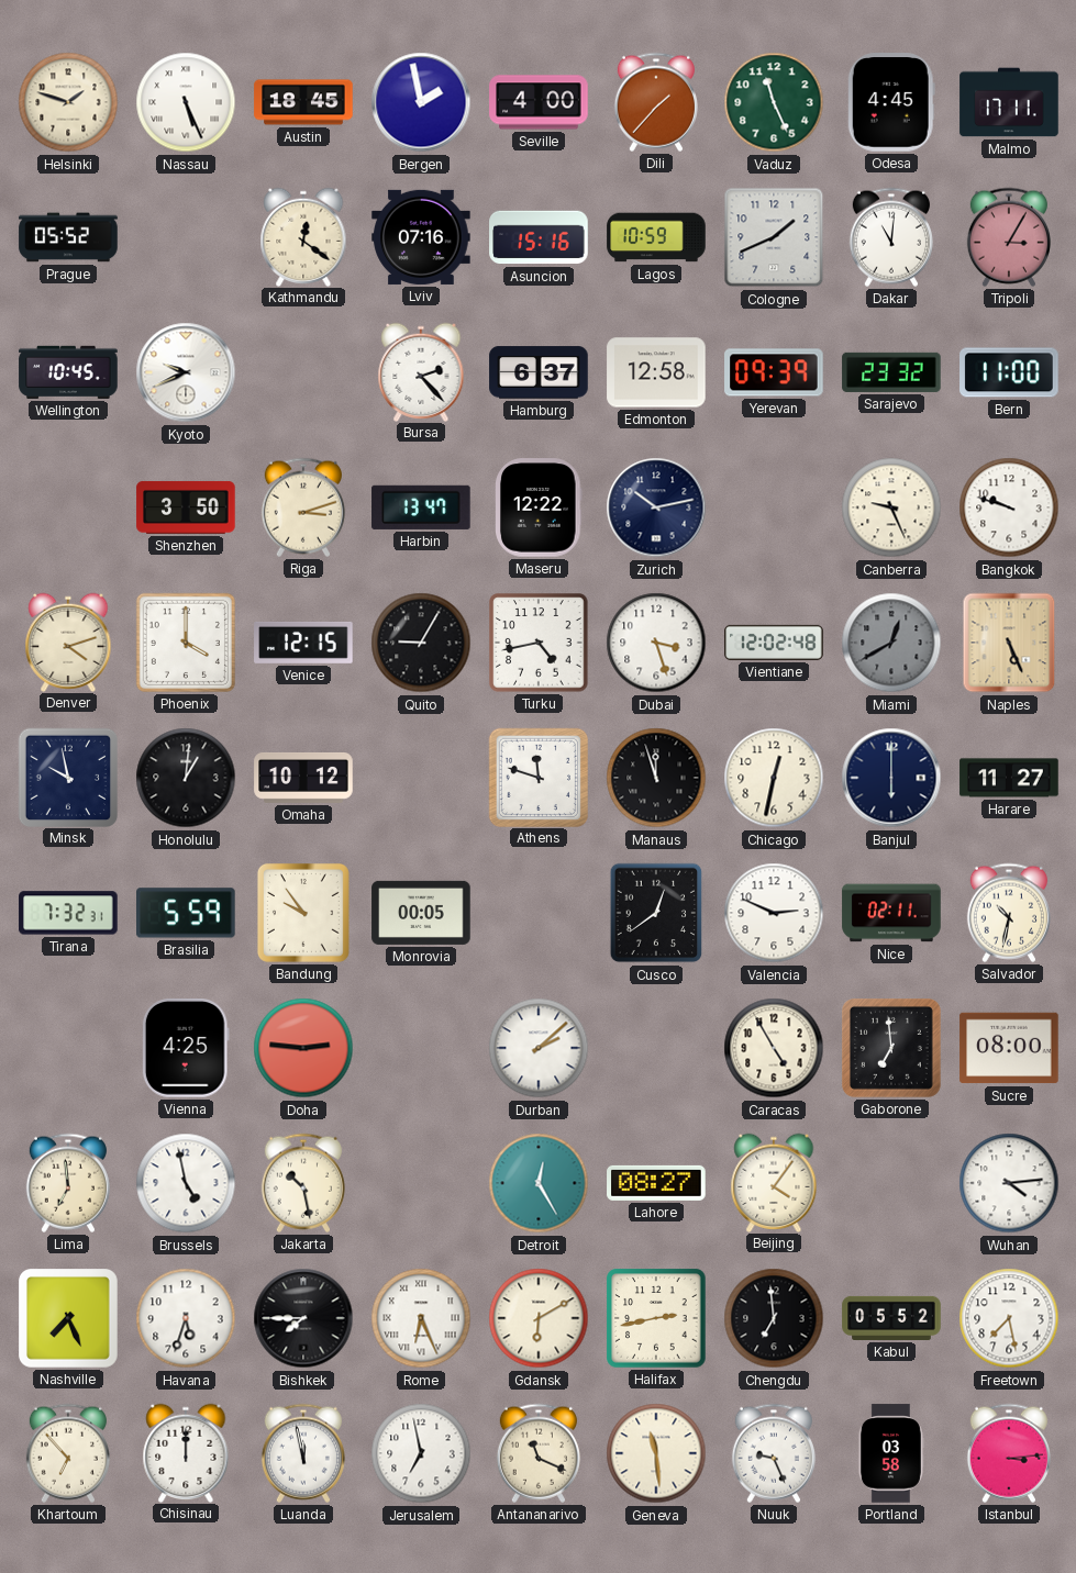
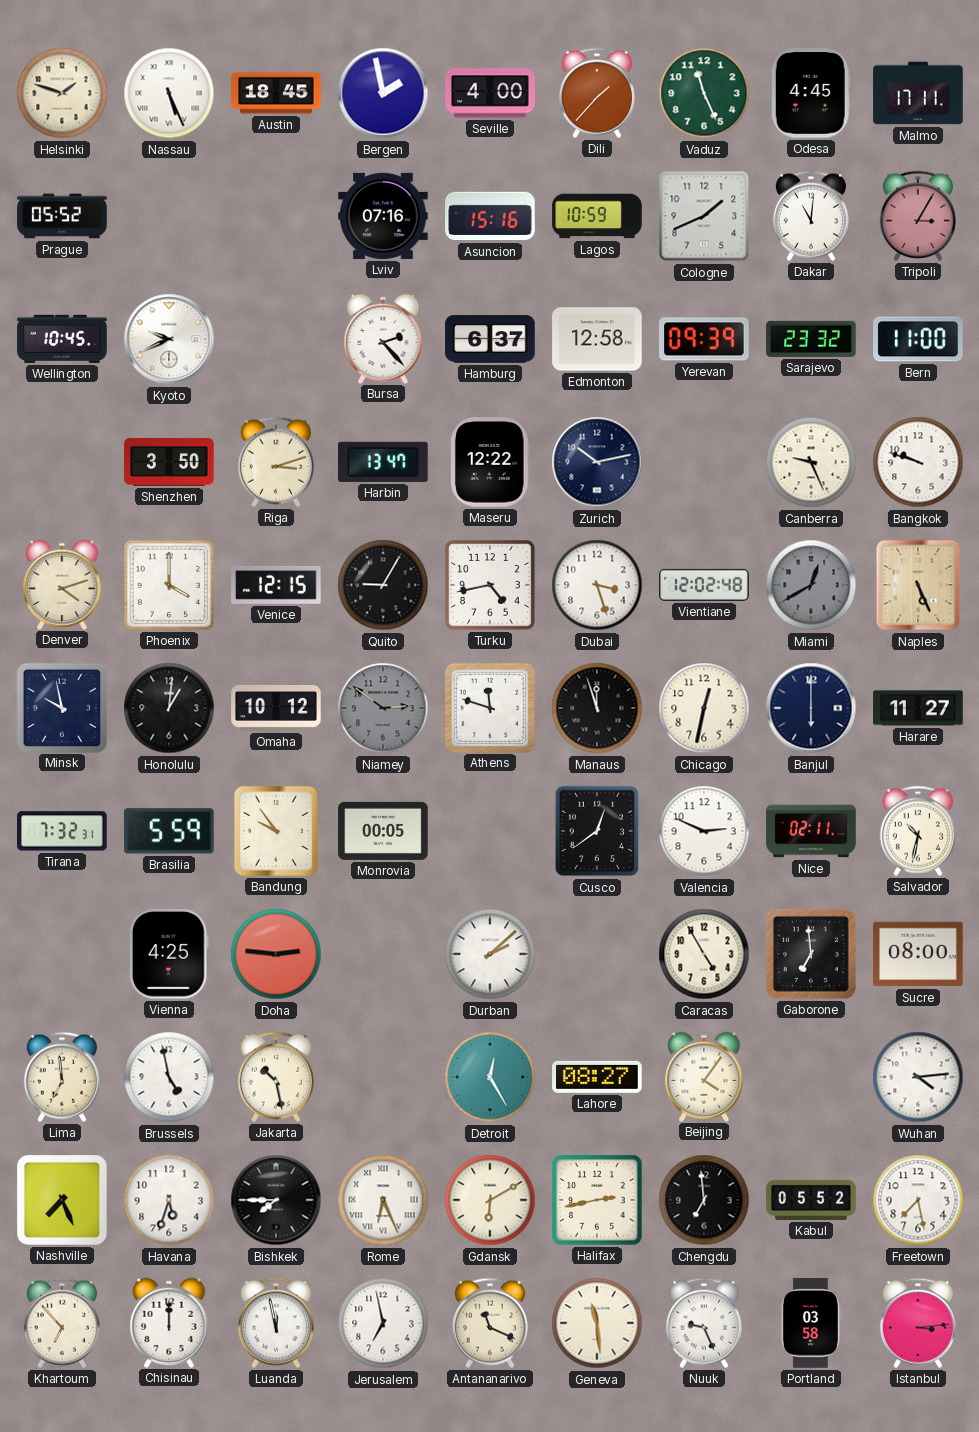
Kathmandu: 12:21 -> none (303, 236)
Niamey: none -> 2:51 (383, 708)
